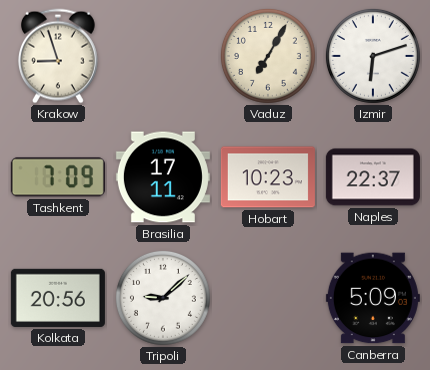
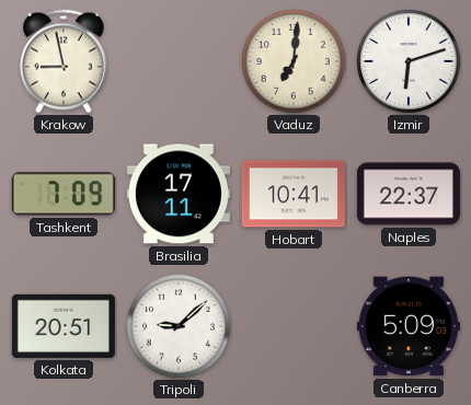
Krakow: 8:57 -> 8:58 (64, 61)
Vaduz: 7:05 -> 7:01 (294, 61)
Hobart: 10:23 -> 10:41 (294, 194)
Kolkata: 20:56 -> 20:51 (64, 326)
